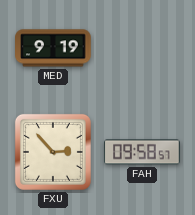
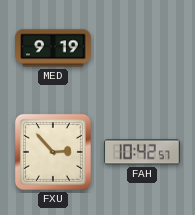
FAH: 09:58 -> 10:42 (143, 152)
